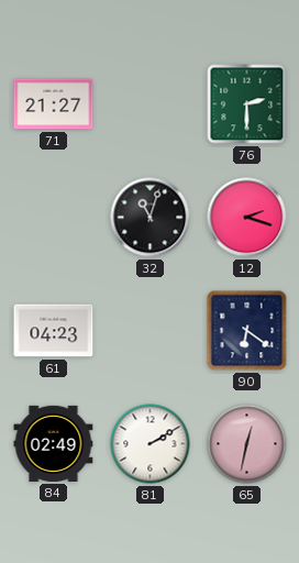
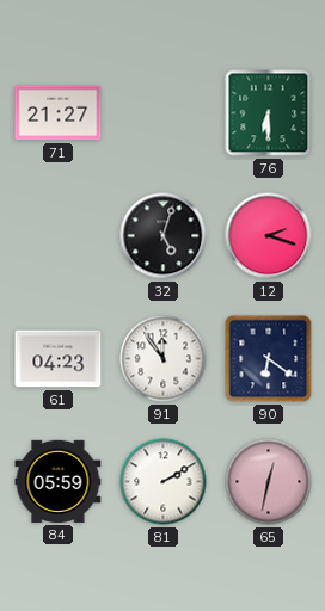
76: 2:30 -> 6:30 (269, 113)
32: 11:03 -> 5:03 (164, 236)
91: none -> 11:54 (164, 359)
84: 02:49 -> 05:59 (59, 481)
